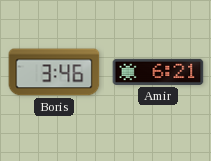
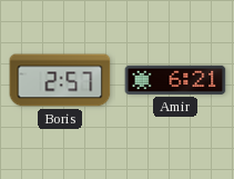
Boris: 3:46 -> 2:57 (60, 80)
